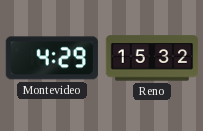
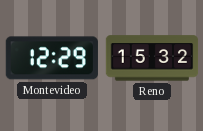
Montevideo: 4:29 -> 12:29 (52, 58)
